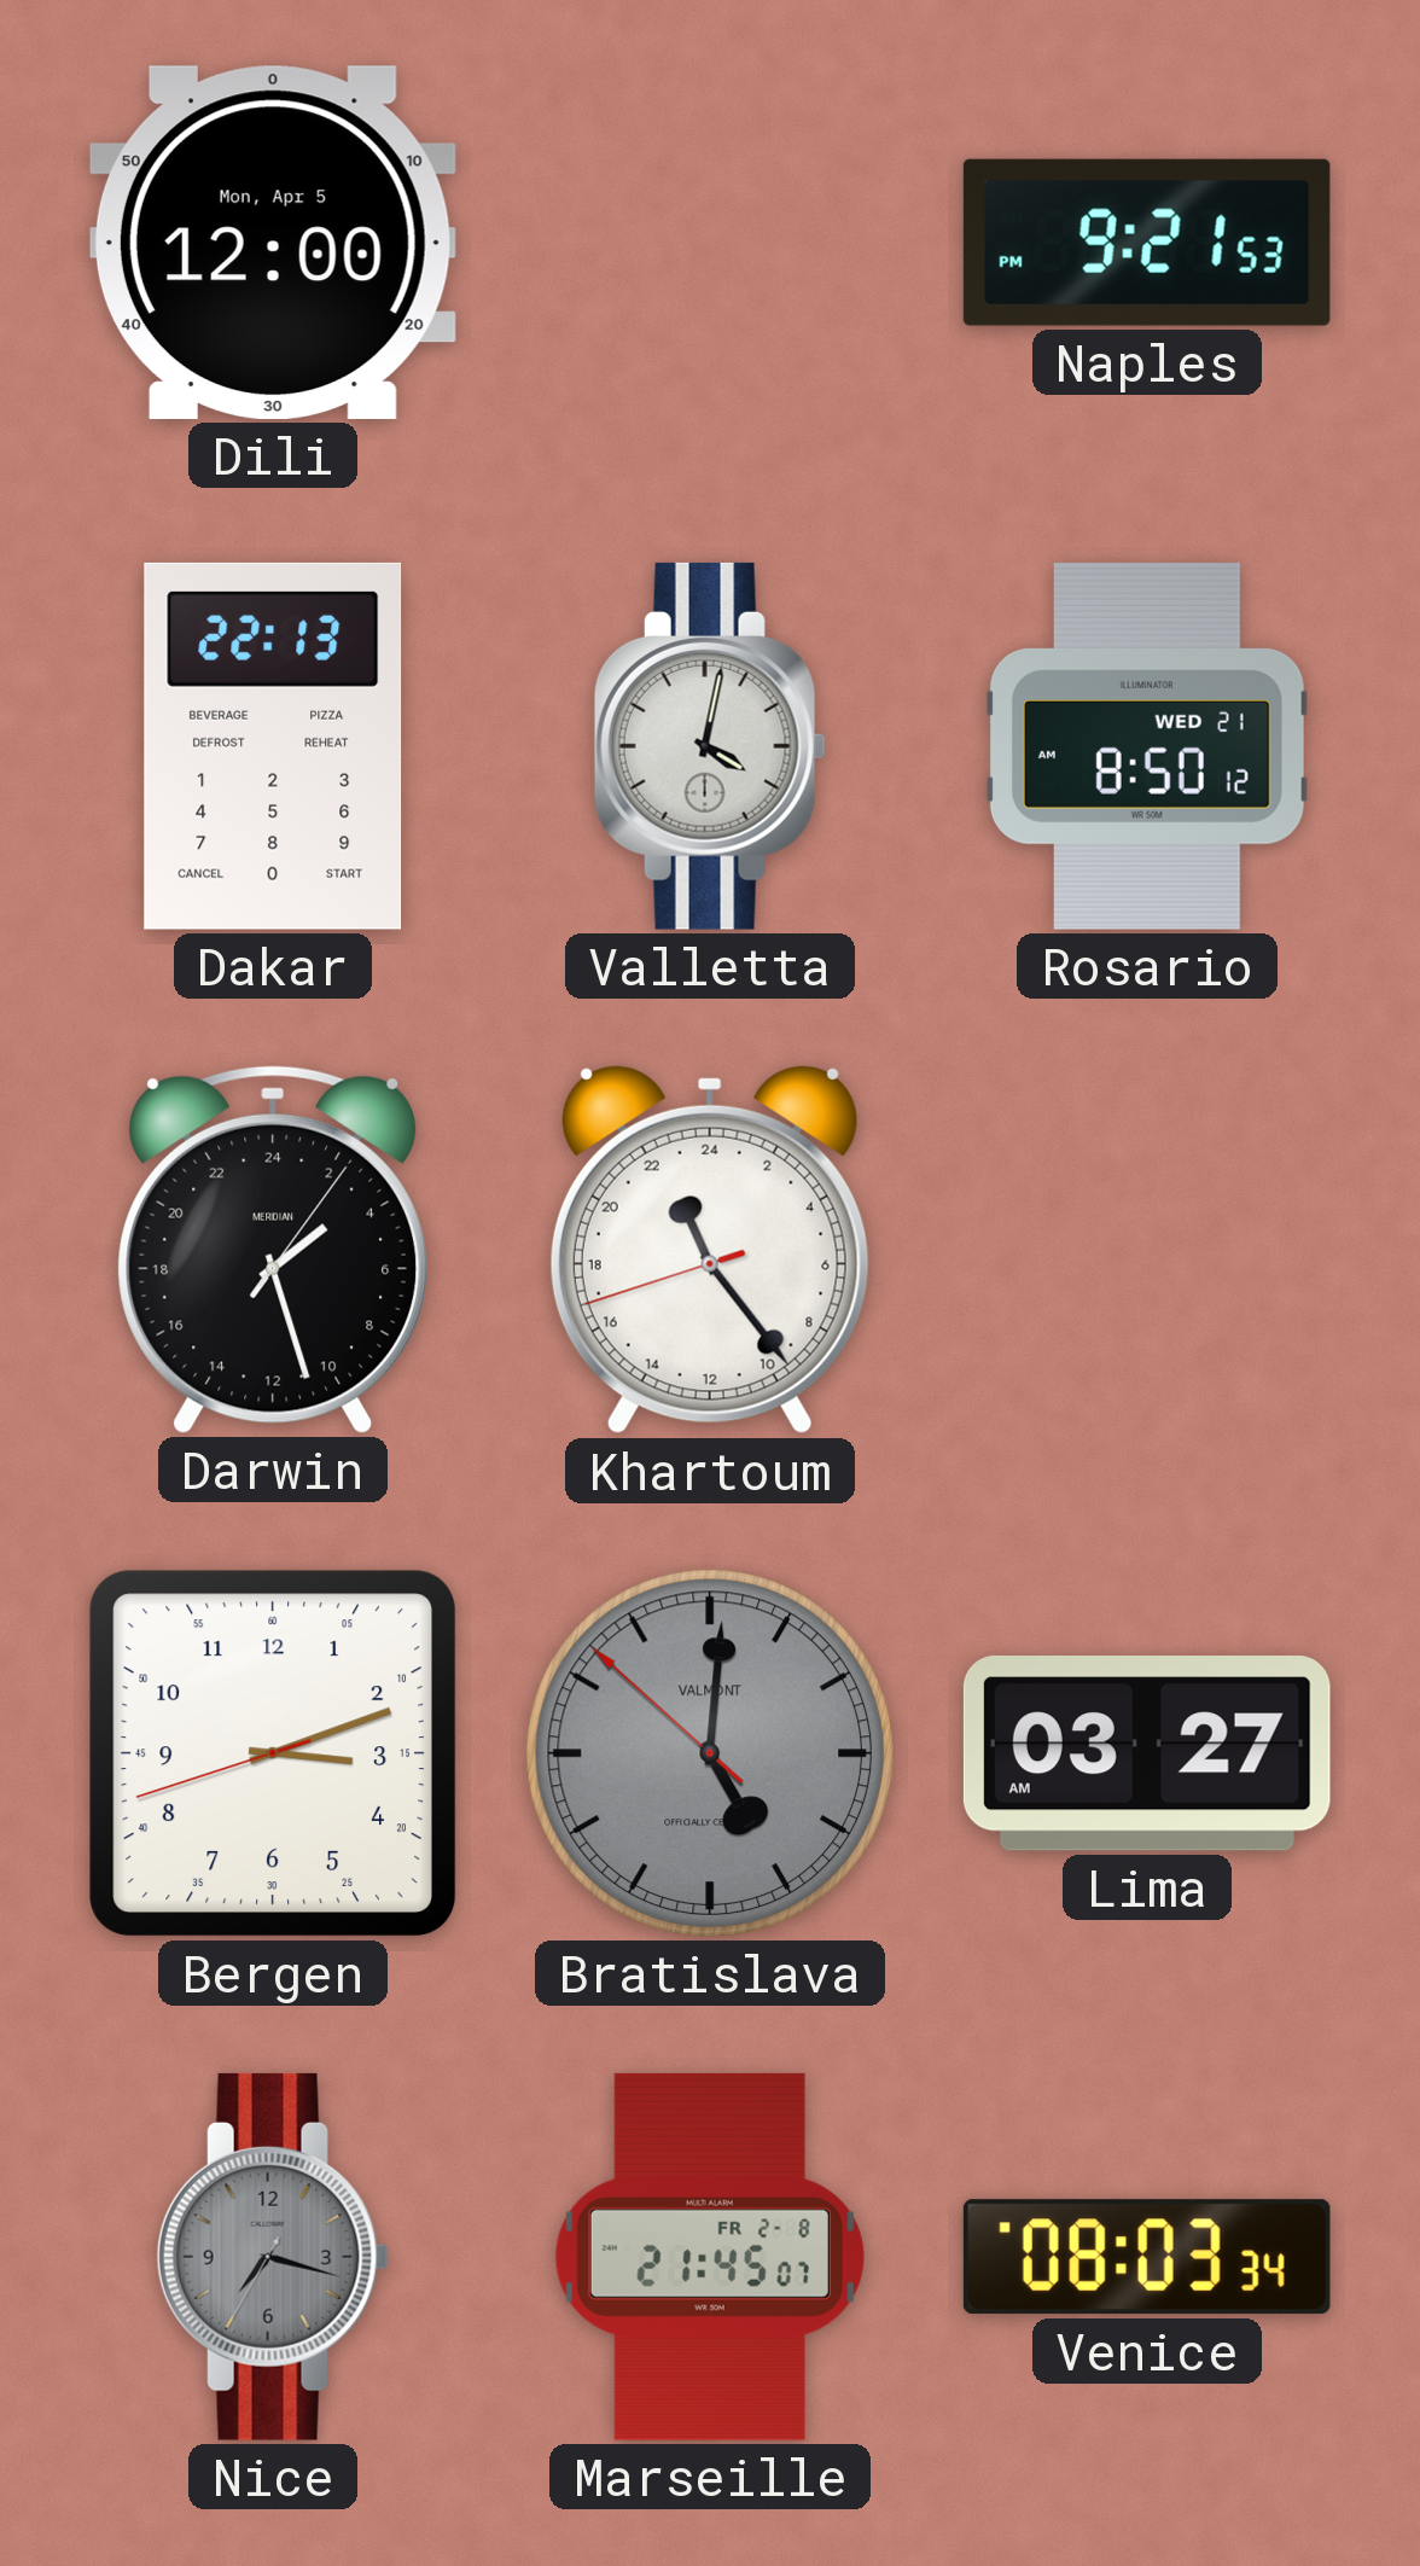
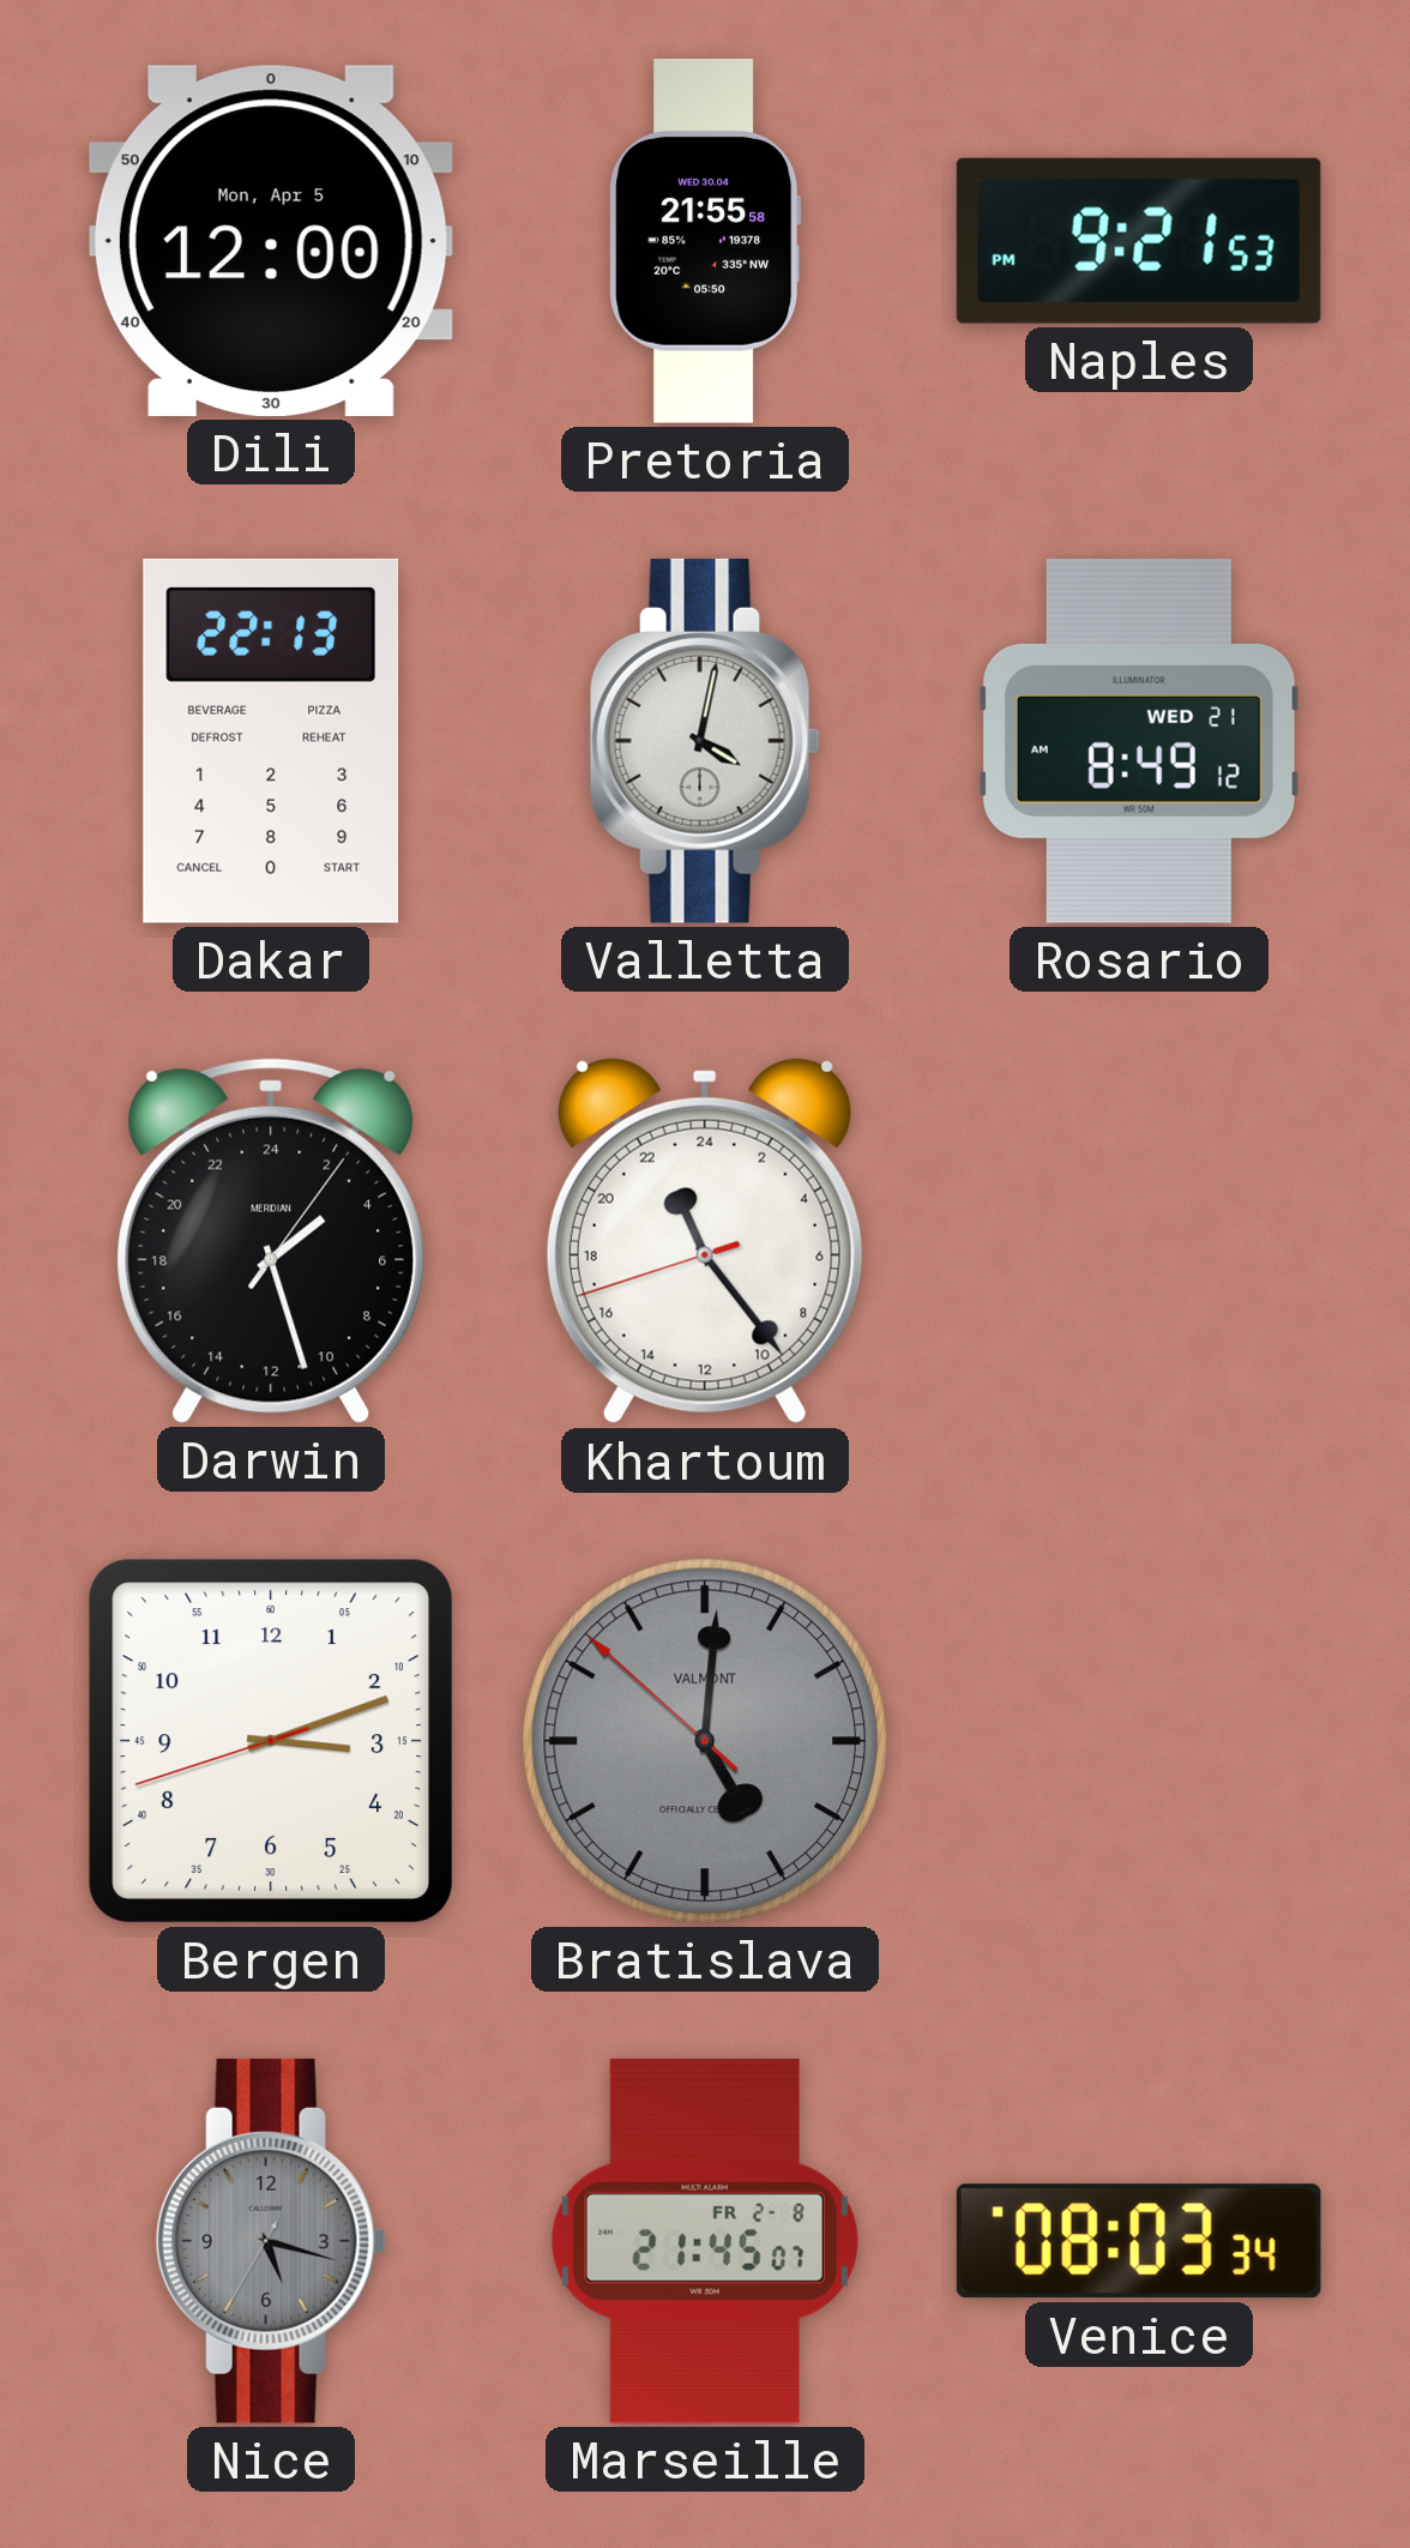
Pretoria: none -> 21:55 (705, 241)
Rosario: 8:50 -> 8:49 (1139, 741)
Lima: 03:27 -> none (1147, 1753)
Nice: 7:17 -> 5:17 (271, 2241)
